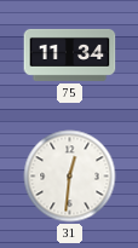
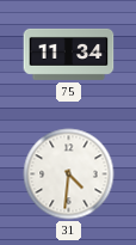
31: 12:31 -> 4:31 (69, 174)
